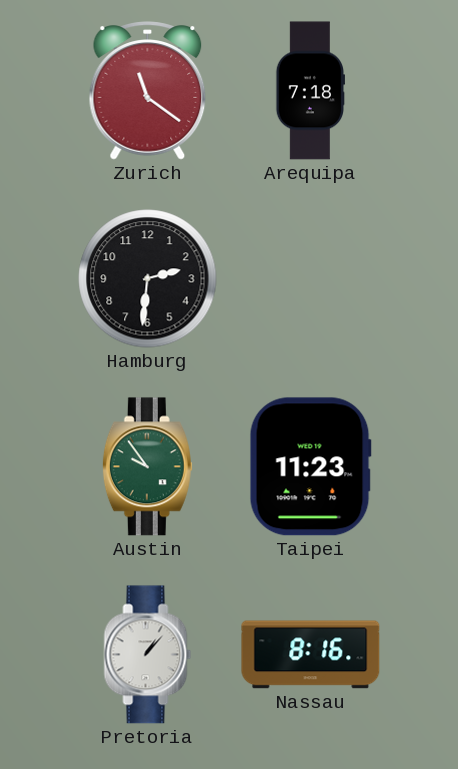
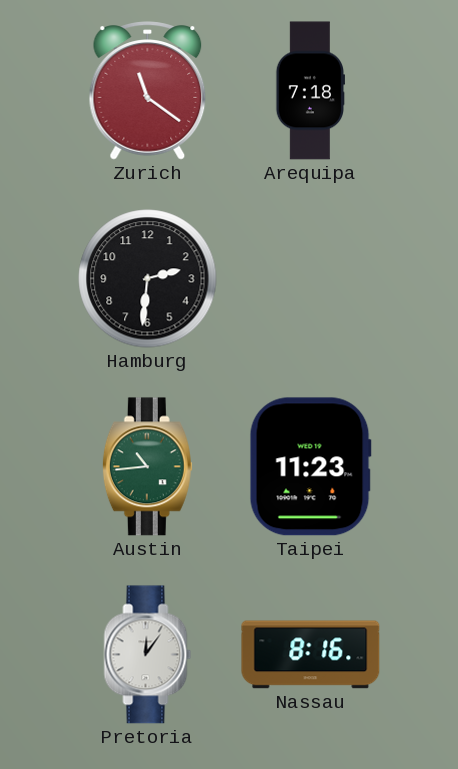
Austin: 9:54 -> 10:44 (147, 467)
Pretoria: 1:07 -> 12:06 (148, 655)
